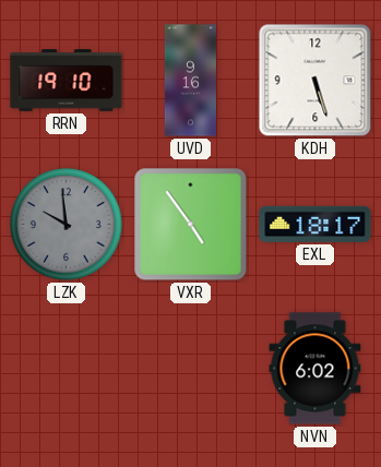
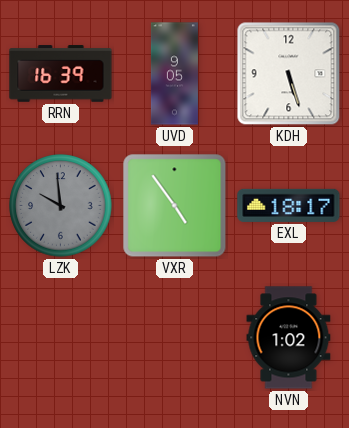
RRN: 19:10 -> 16:39 (61, 74)
UVD: 9:16 -> 9:05 (174, 74)
NVN: 6:02 -> 1:02 (289, 338)
